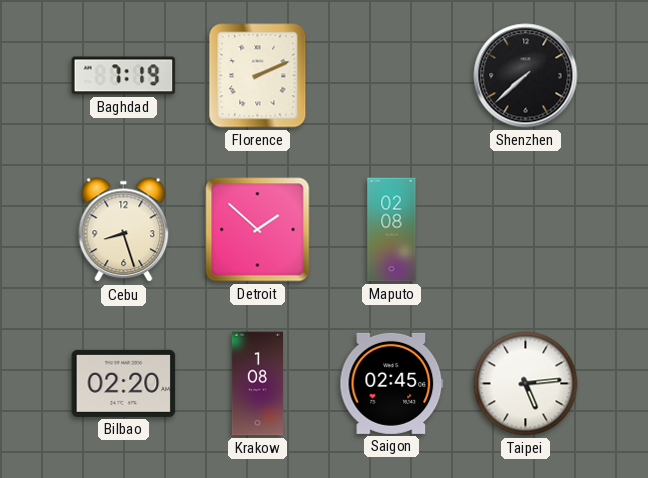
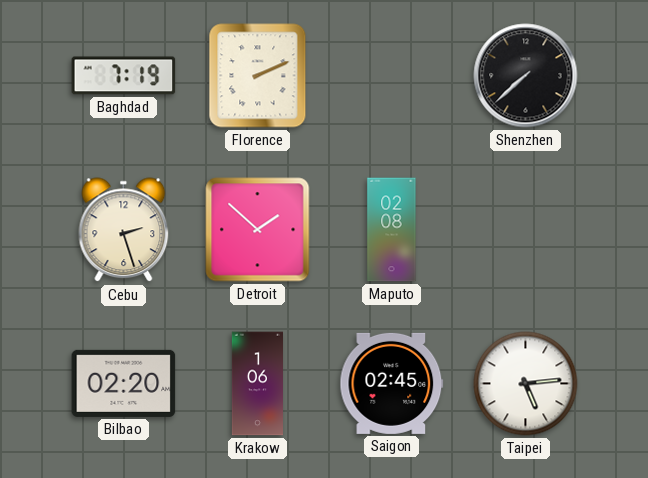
Cebu: 8:27 -> 2:27 (124, 230)
Krakow: 1:08 -> 1:06 (257, 384)
